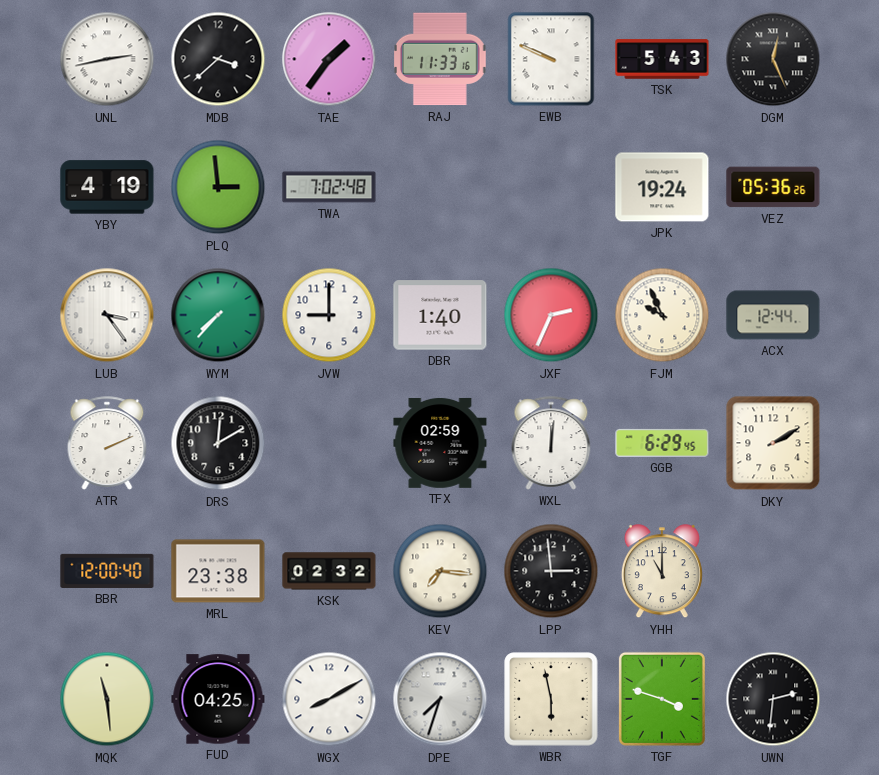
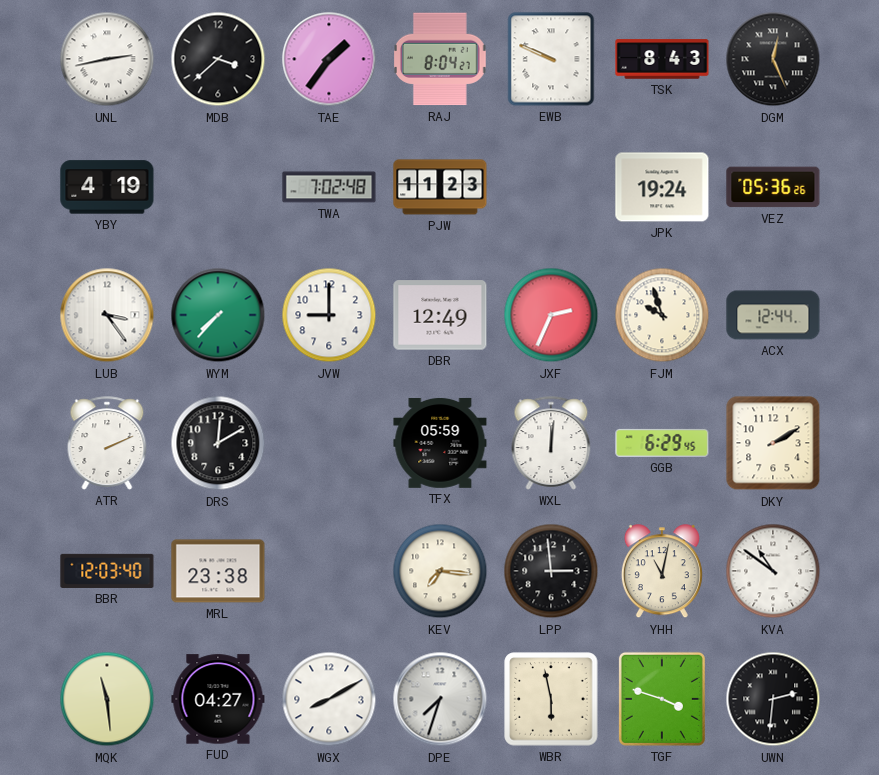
RAJ: 11:33 -> 8:04 (441, 59)
TSK: 5:43 -> 8:43 (662, 59)
PLQ: 2:59 -> none (218, 187)
PJW: none -> 11:23 (440, 187)
DBR: 1:40 -> 12:49 (440, 315)
FJM: 9:56 -> 9:57 (662, 315)
TFX: 02:59 -> 05:59 (440, 443)
BBR: 12:00 -> 12:03 (107, 571)
KSK: 02:32 -> none (329, 571)
YHH: 11:00 -> 11:02 (662, 572)
KVA: none -> 10:51 (773, 571)
FUD: 04:25 -> 04:27 (218, 699)
